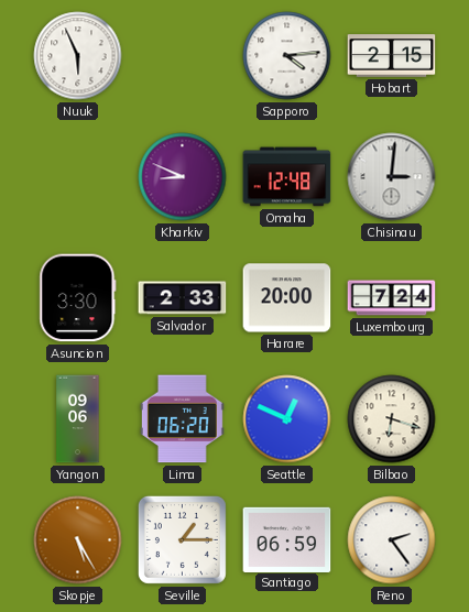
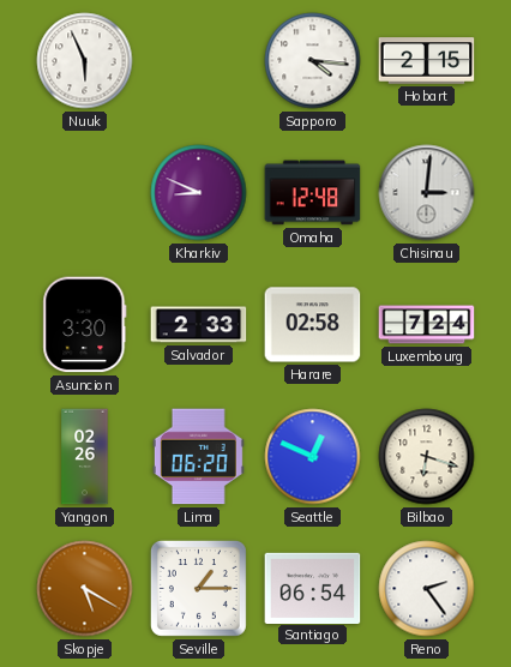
Sapporo: 4:14 -> 4:16 (313, 61)
Harare: 20:00 -> 02:58 (313, 325)
Yangon: 09:06 -> 02:26 (85, 457)
Skopje: 5:25 -> 5:20 (85, 589)
Santiago: 06:59 -> 06:54 (313, 588)
